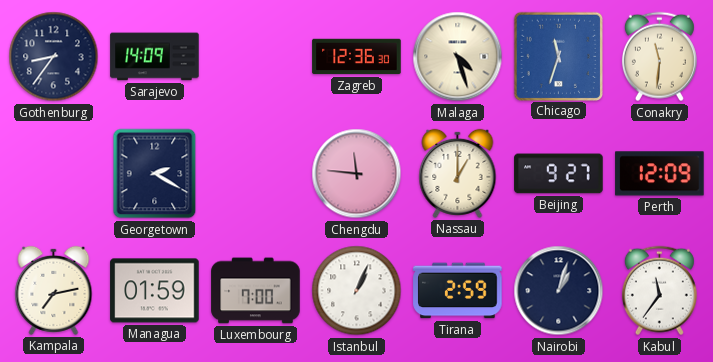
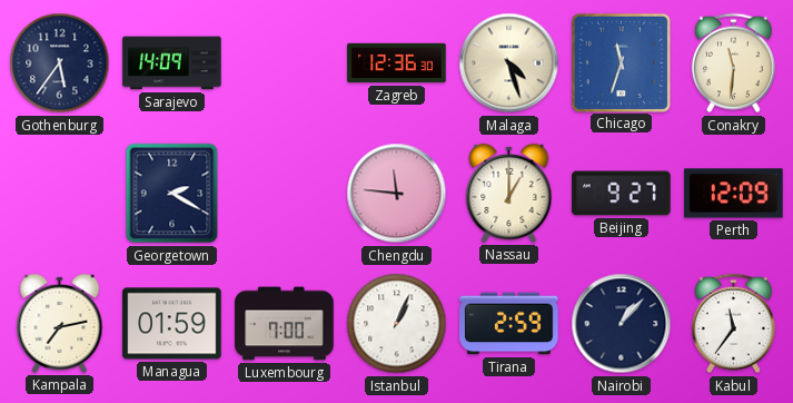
Gothenburg: 8:36 -> 5:36 (60, 63)
Nairobi: 1:03 -> 1:07 (622, 324)
